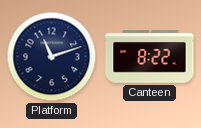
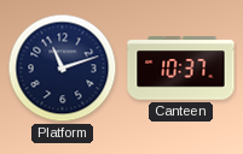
Canteen: 8:22 -> 10:37 (181, 69)
